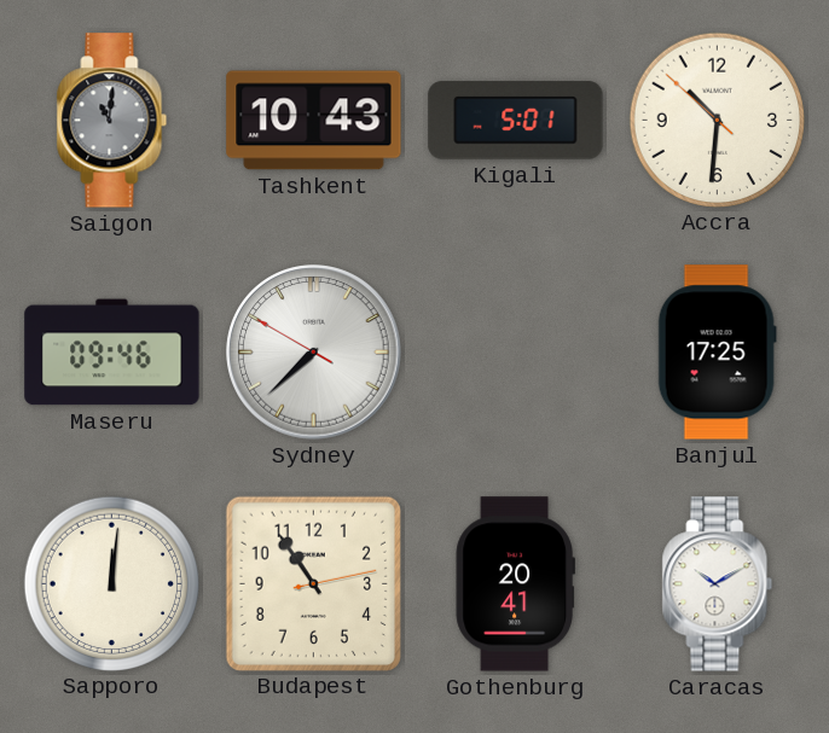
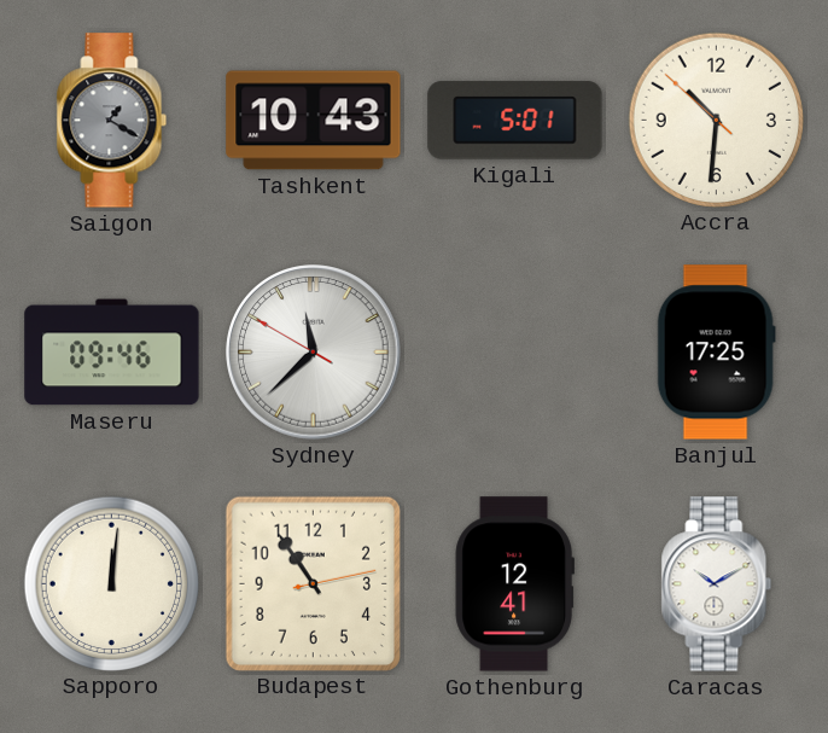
Saigon: 11:01 -> 1:20 (112, 121)
Sydney: 7:37 -> 11:37 (314, 353)
Gothenburg: 20:41 -> 12:41 (514, 584)
